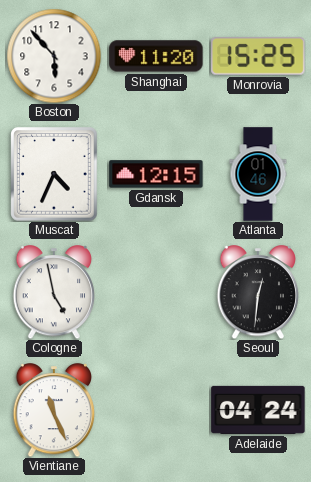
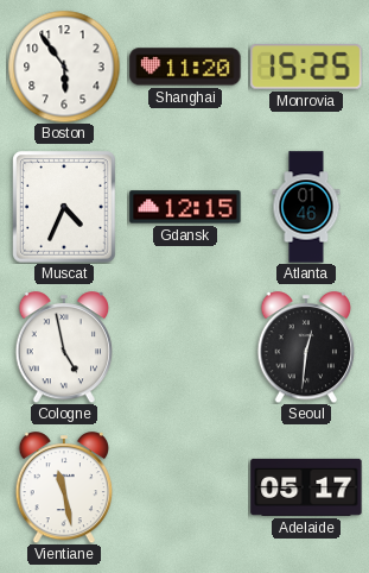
Boston: 5:53 -> 5:54 (64, 67)
Vientiane: 11:26 -> 11:28 (64, 487)
Adelaide: 04:24 -> 05:17 (306, 487)
